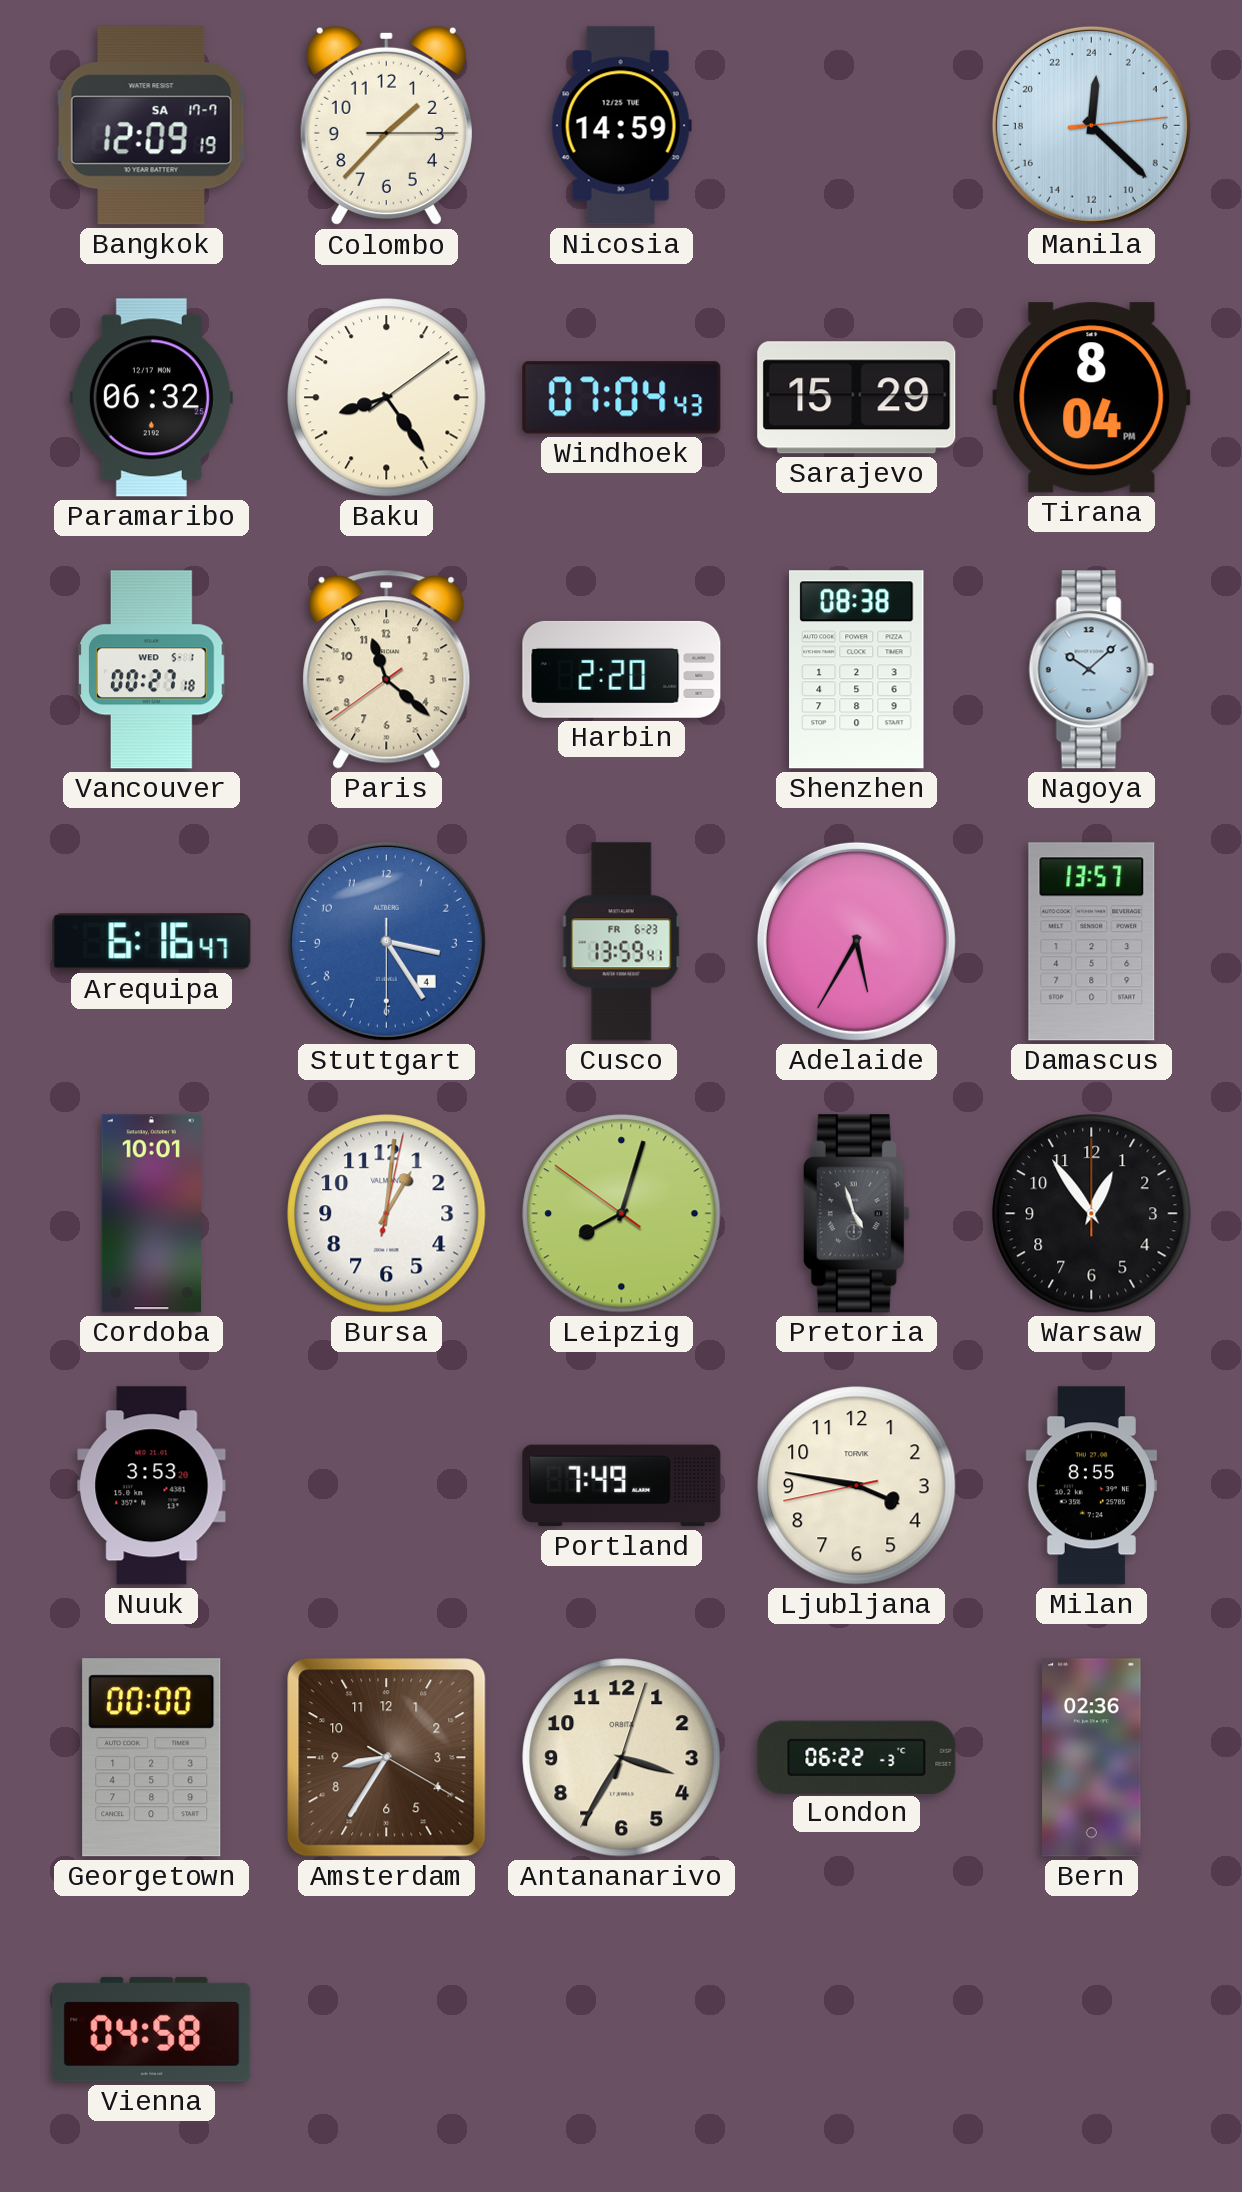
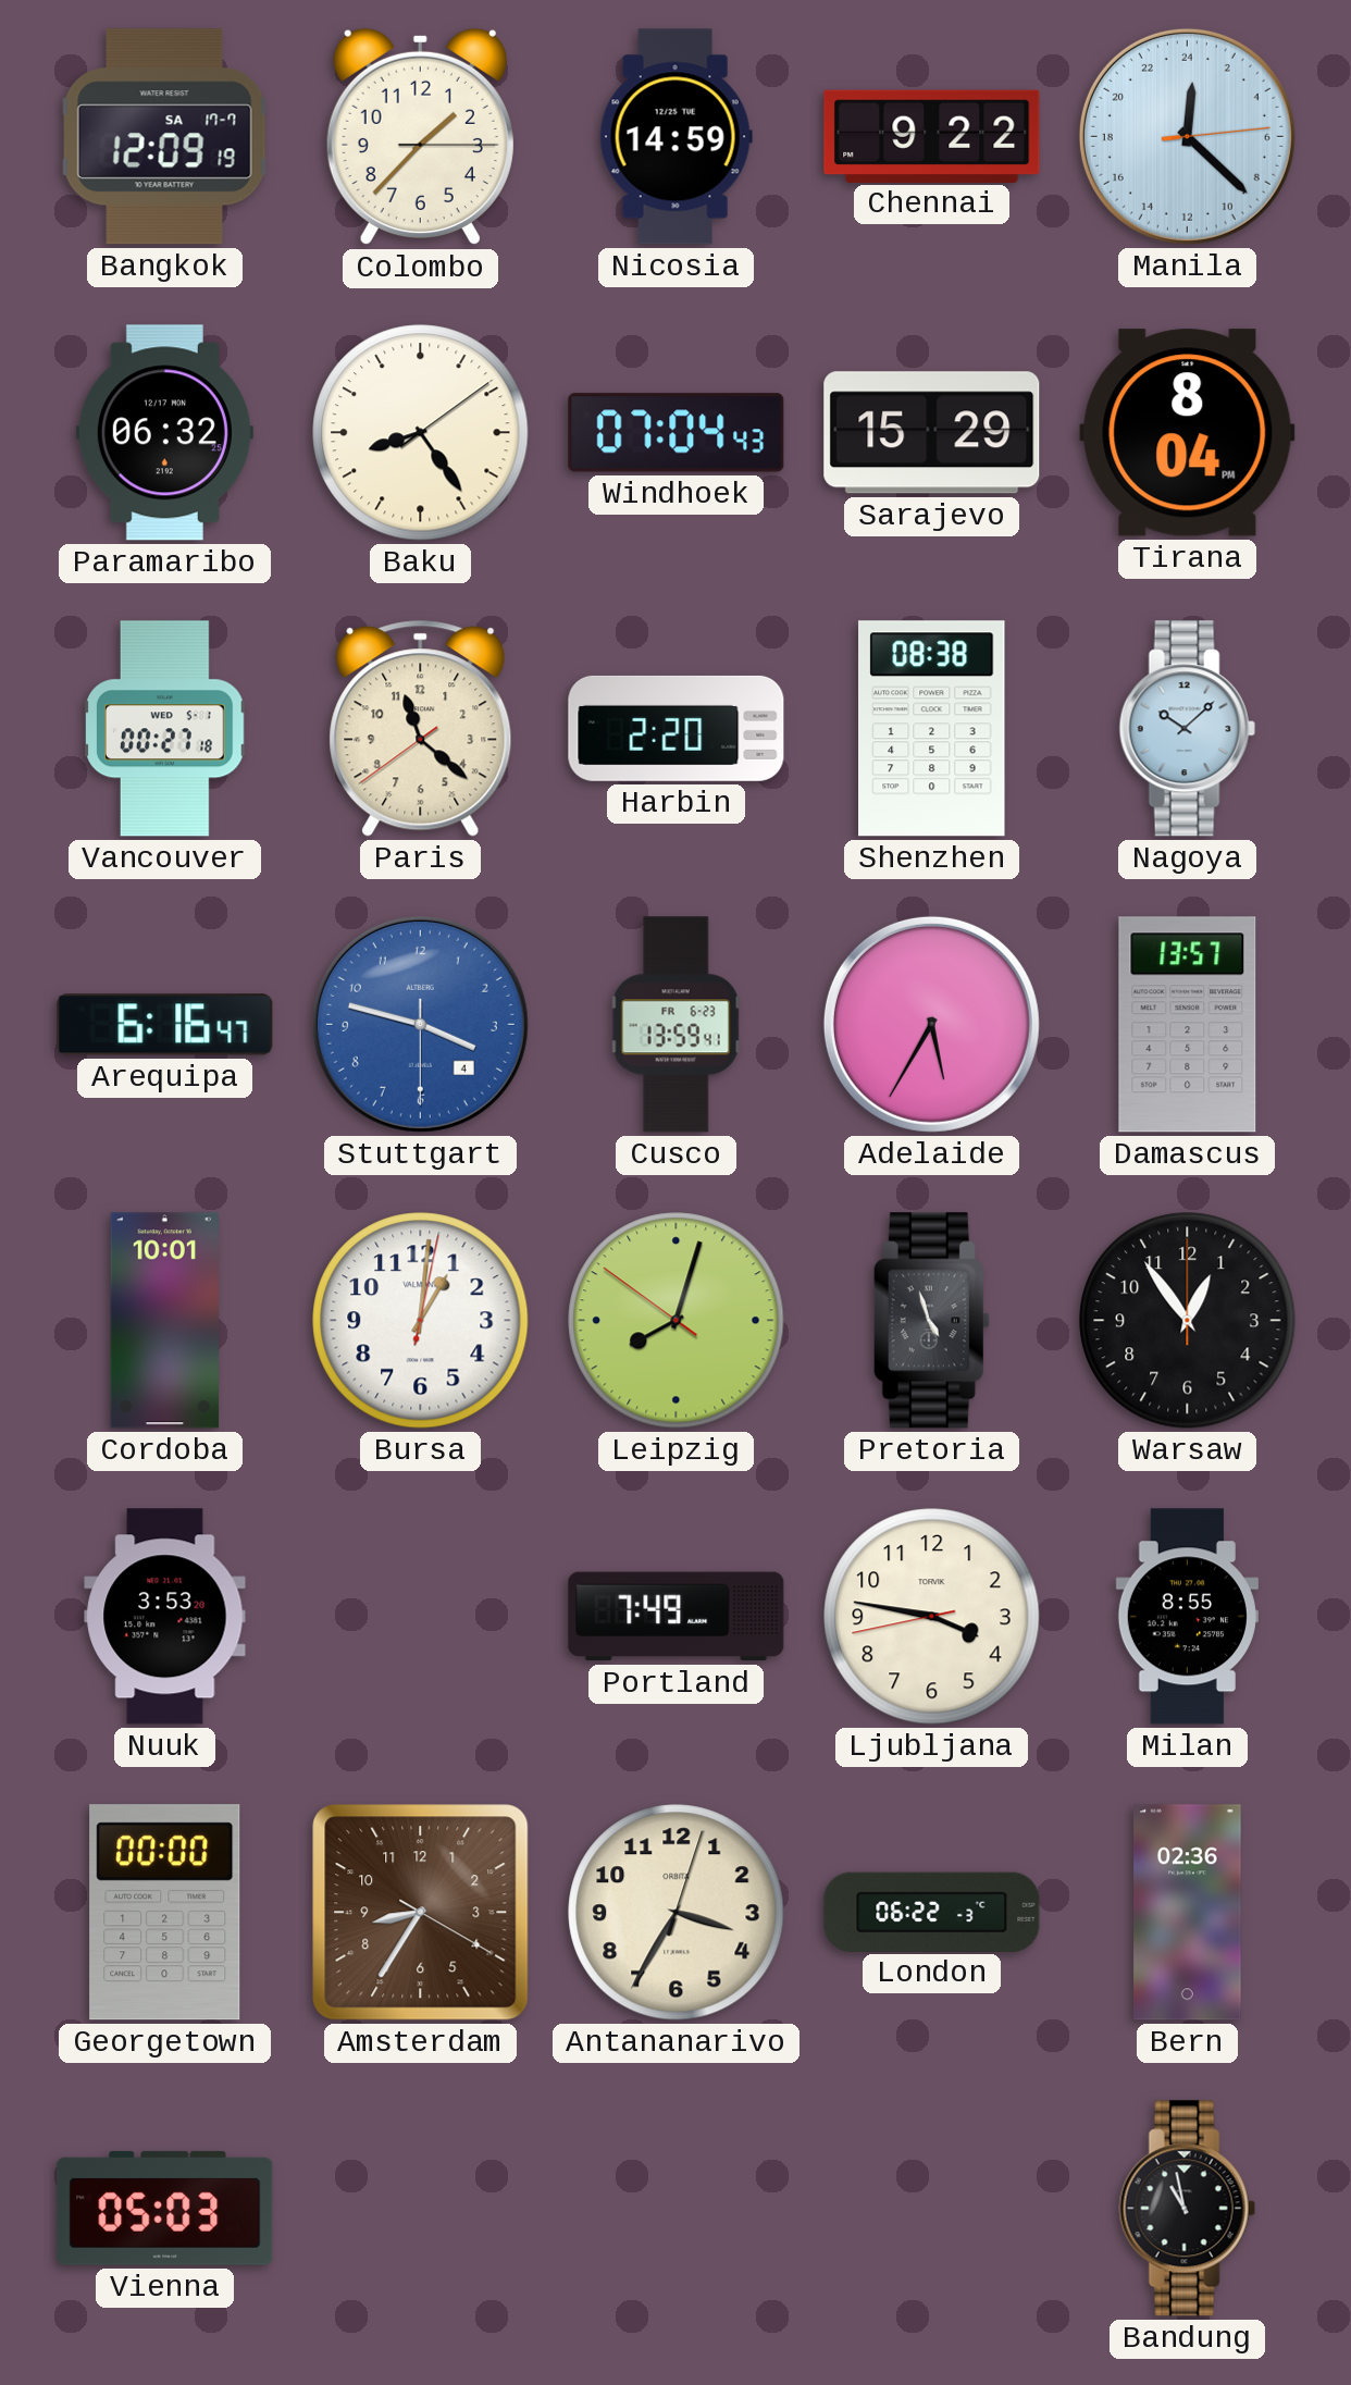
Chennai: none -> 9:22 (932, 136)
Stuttgart: 3:24 -> 3:47 (420, 1024)
Vienna: 04:58 -> 05:03 (165, 2208)
Bandung: none -> 10:58 (1187, 2209)
